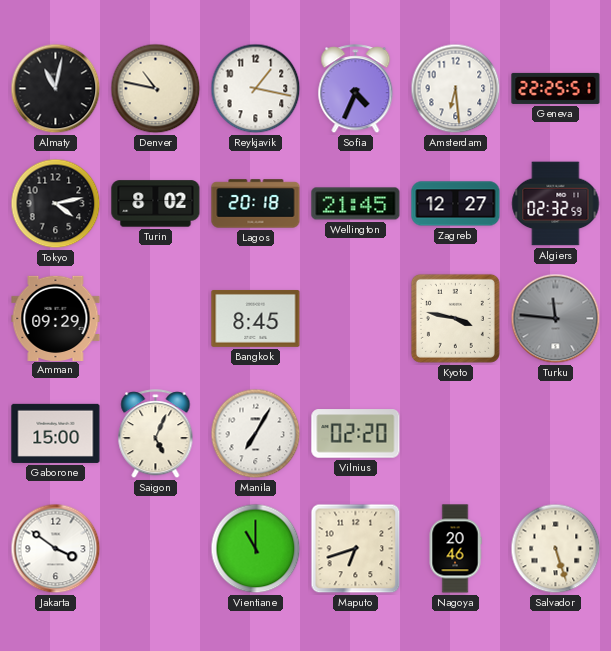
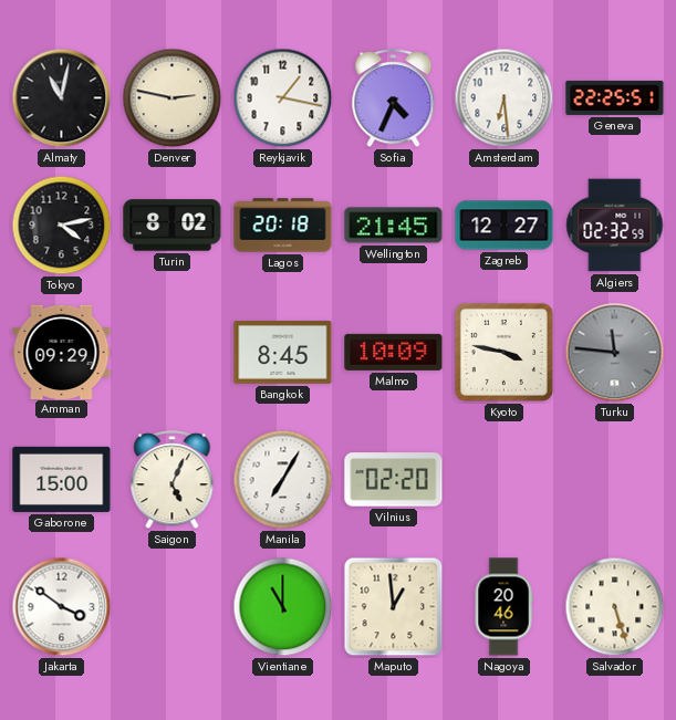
Denver: 10:47 -> 2:47 (173, 98)
Malmo: none -> 10:09 (394, 352)
Maputo: 6:42 -> 12:59 (394, 607)
